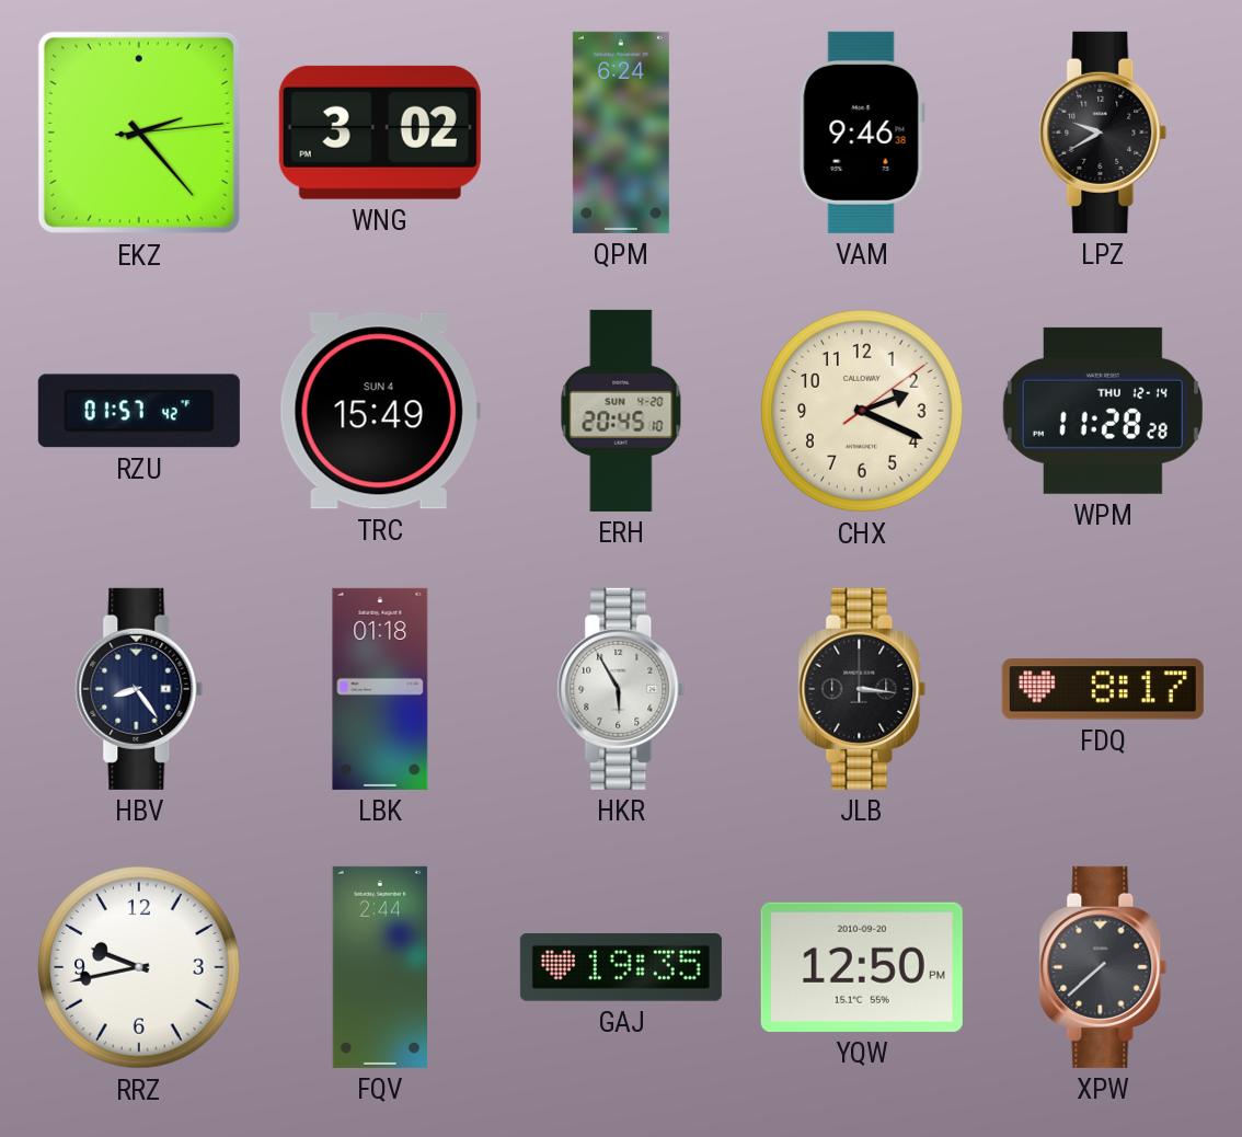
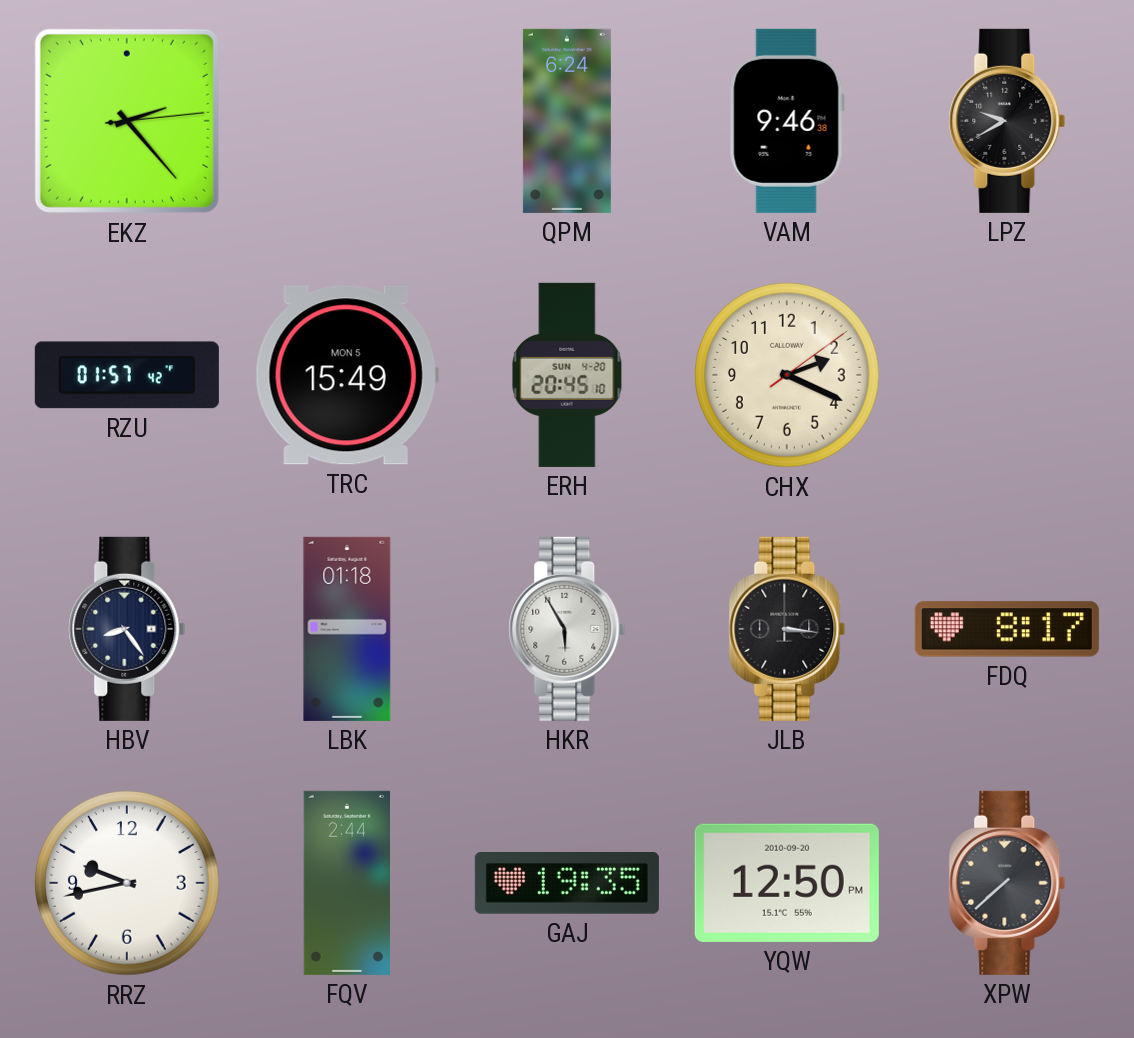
WNG: 3:02 -> none (380, 133)
TRC date: SUN 4 -> MON 5 (347, 375)
WPM: 11:28 -> none (1103, 411)
